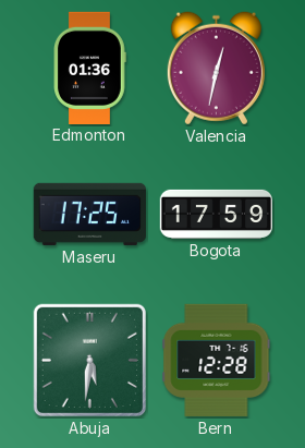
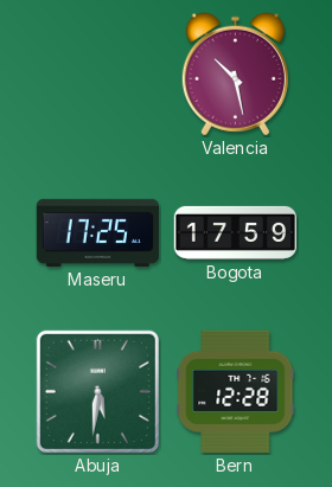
Edmonton: 01:36 -> none (90, 68)
Valencia: 12:32 -> 10:28 (235, 75)
